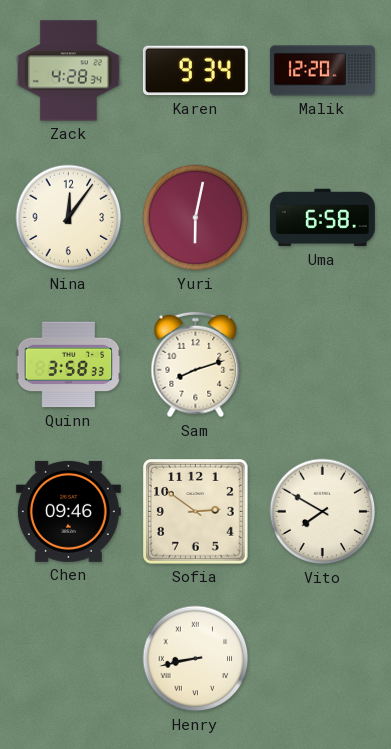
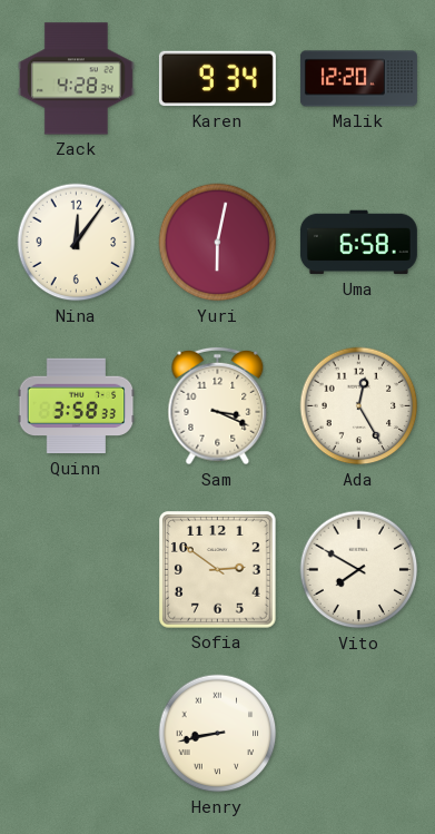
Sam: 8:12 -> 3:19 (218, 406)
Ada: none -> 12:25 (359, 406)
Chen: 09:46 -> none (68, 511)
